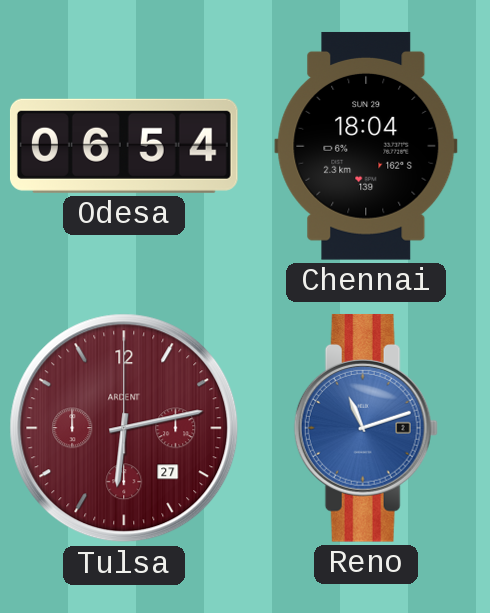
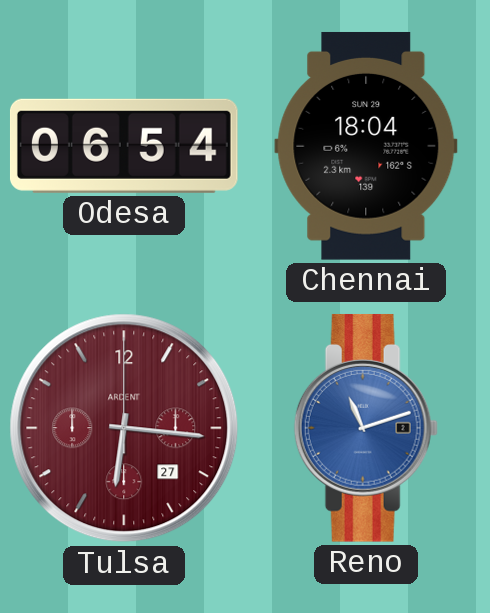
Tulsa: 6:13 -> 6:16 (124, 428)
